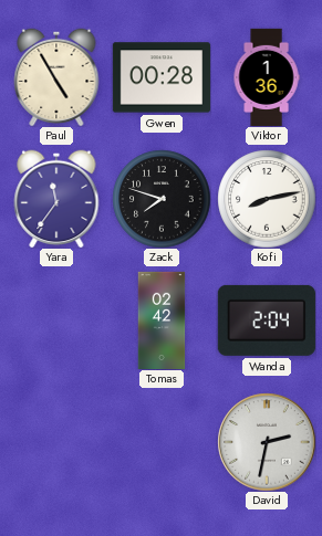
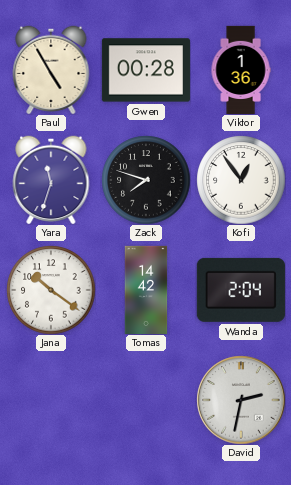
Yara: 11:36 -> 11:33 (51, 180)
Kofi: 8:13 -> 12:54 (241, 180)
Jana: none -> 10:21 (51, 290)
Tomas: 02:42 -> 14:42 (146, 289)
